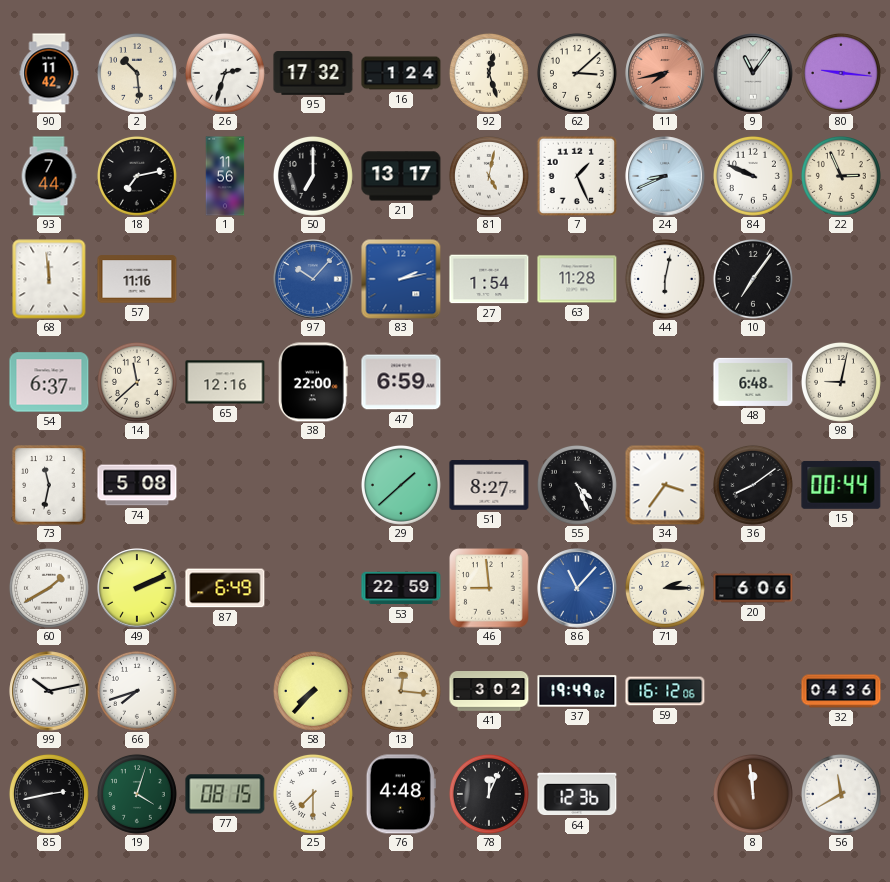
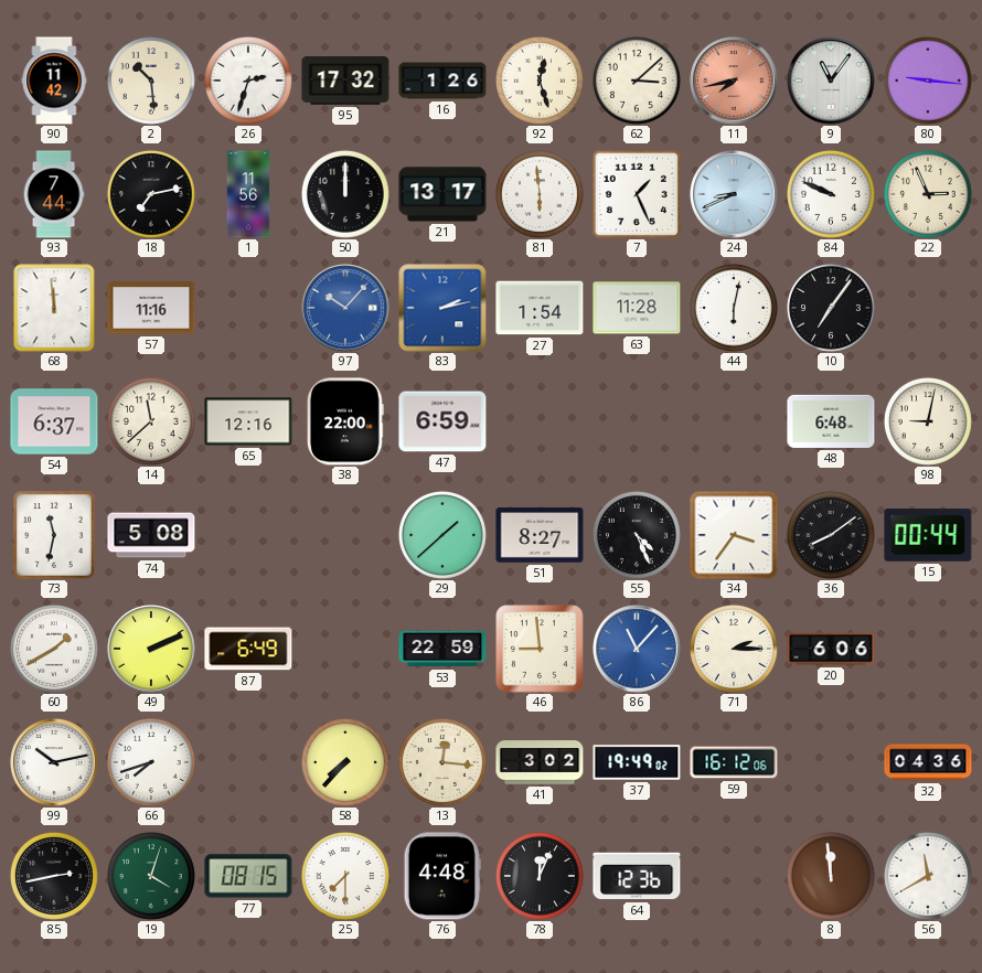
16: 1:24 -> 1:26 (442, 81)
50: 7:00 -> 12:00 (345, 194)
81: 5:02 -> 5:59 (540, 194)
